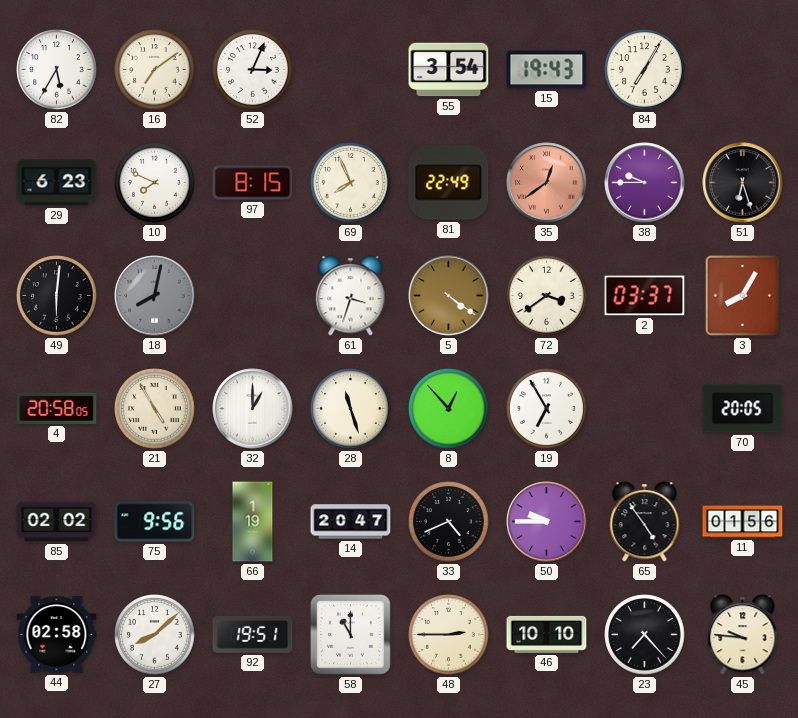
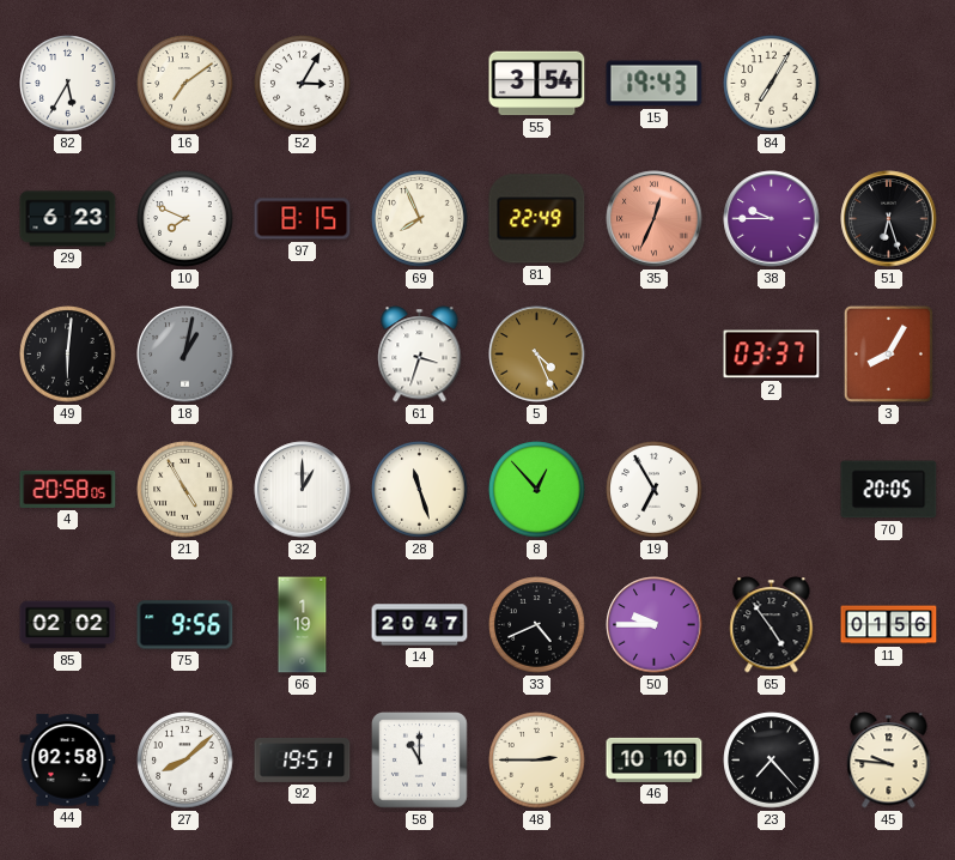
52: 3:04 -> 3:05 (303, 84)
35: 12:39 -> 12:34 (655, 219)
18: 8:02 -> 1:02 (185, 355)
5: 4:21 -> 4:26 (537, 355)
72: 3:39 -> none (547, 296)
